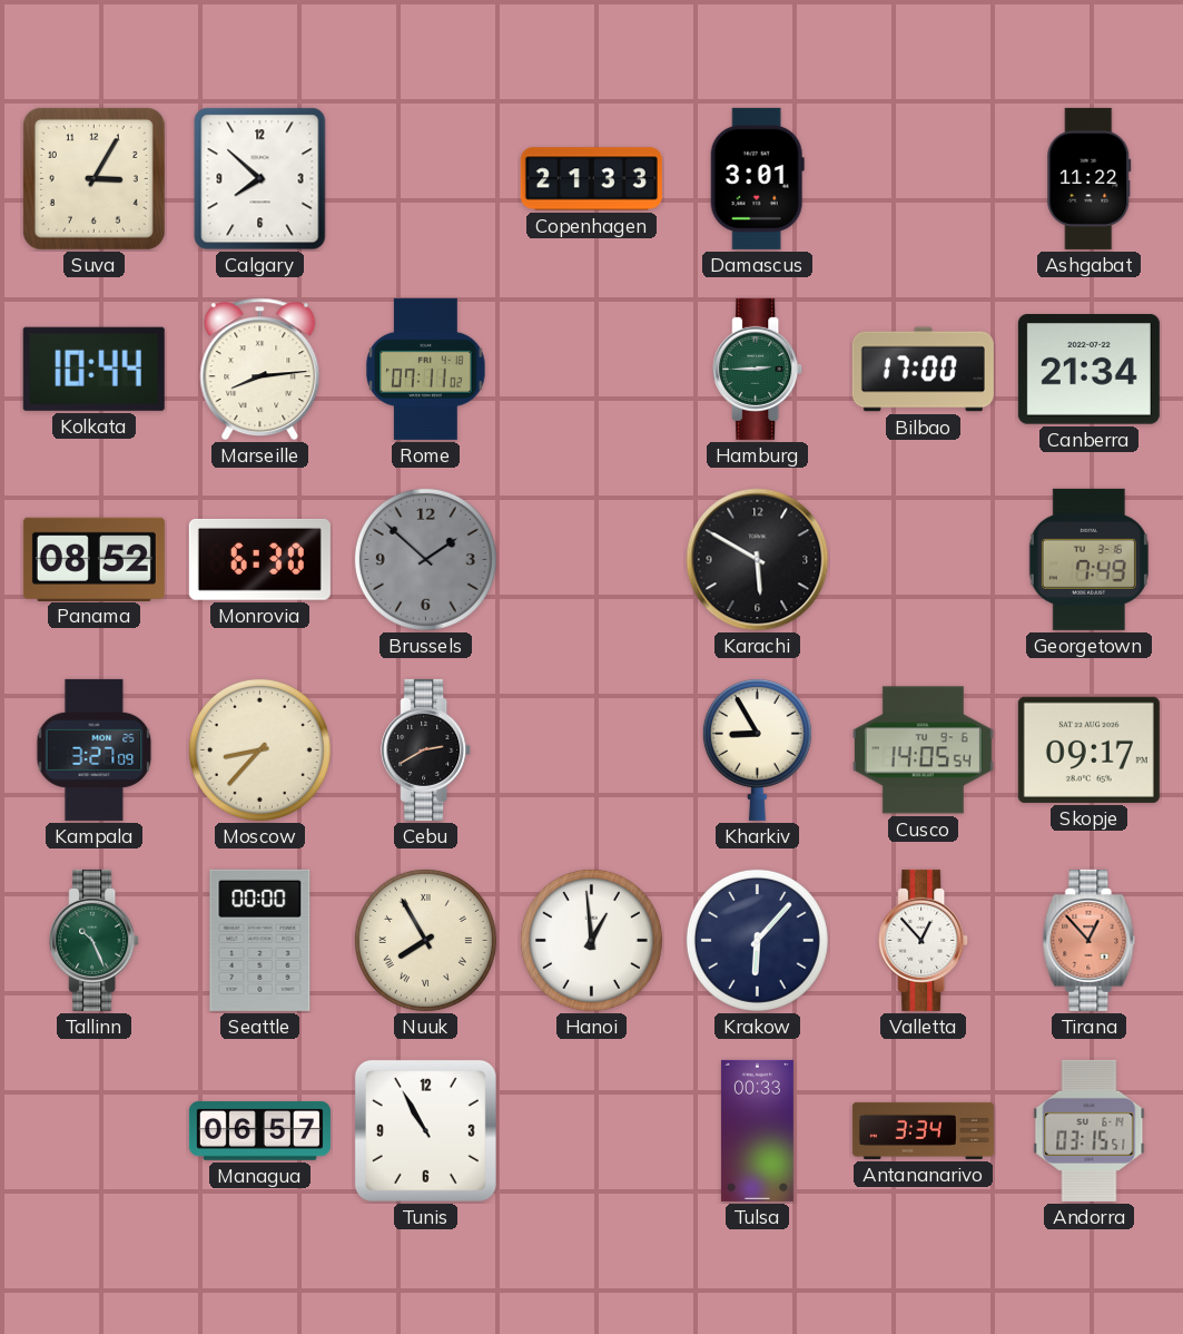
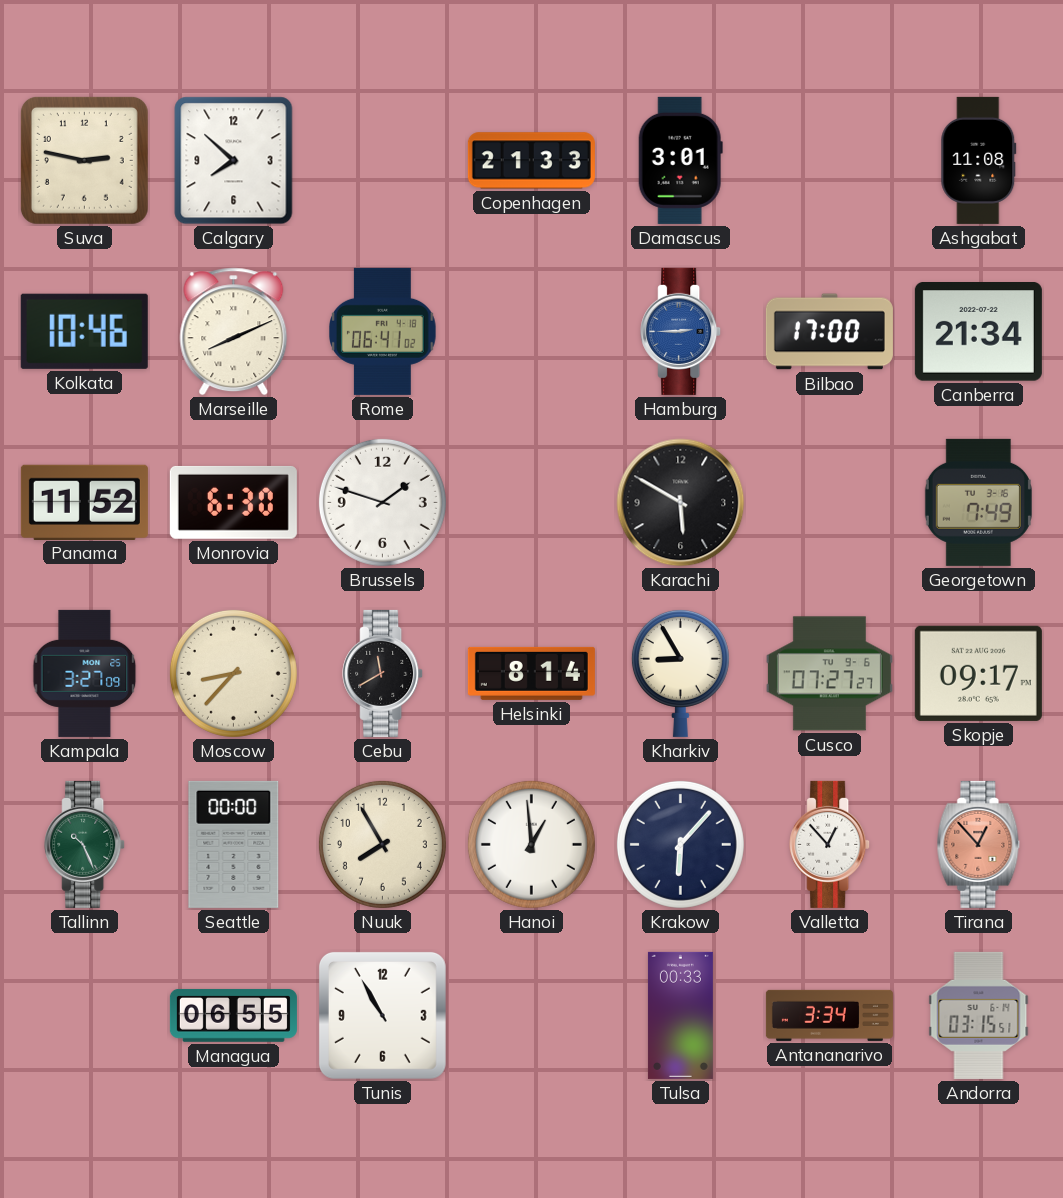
Suva: 3:05 -> 2:47 (84, 160)
Ashgabat: 11:22 -> 11:08 (979, 160)
Kolkata: 10:44 -> 10:46 (84, 331)
Marseille: 8:14 -> 8:11 (234, 332)
Rome: 07:11 -> 06:41 (383, 331)
Hamburg dial: green -> blue (681, 331)
Panama: 08:52 -> 11:52 (84, 502)
Brussels: 1:52 -> 1:48 (382, 502)
Brussels dial: grey -> white (382, 502)
Cebu: 2:40 -> 11:40 (383, 673)
Helsinki: none -> 8:14 (531, 673)
Cusco: 14:05 -> 07:27 (829, 674)
Nuuk numerals: Roman -> Arabic (382, 844)
Managua: 06:57 -> 06:55 (233, 1016)
